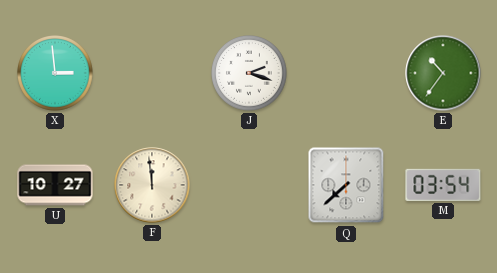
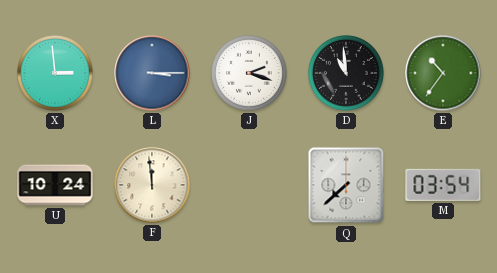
L: none -> 3:15 (152, 73)
D: none -> 10:59 (346, 73)
U: 10:27 -> 10:24 (55, 185)
